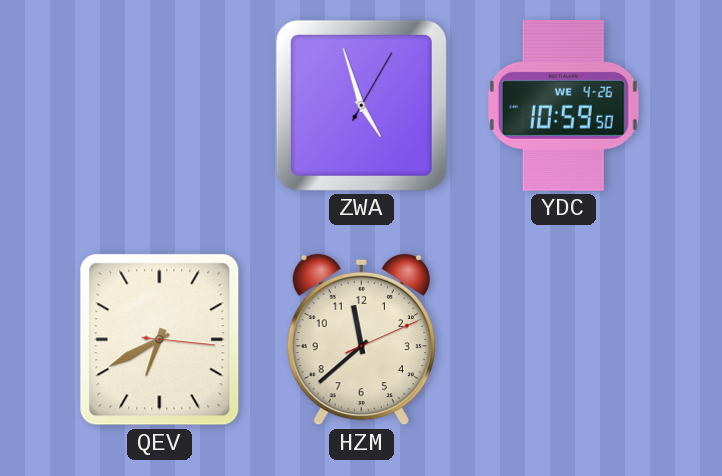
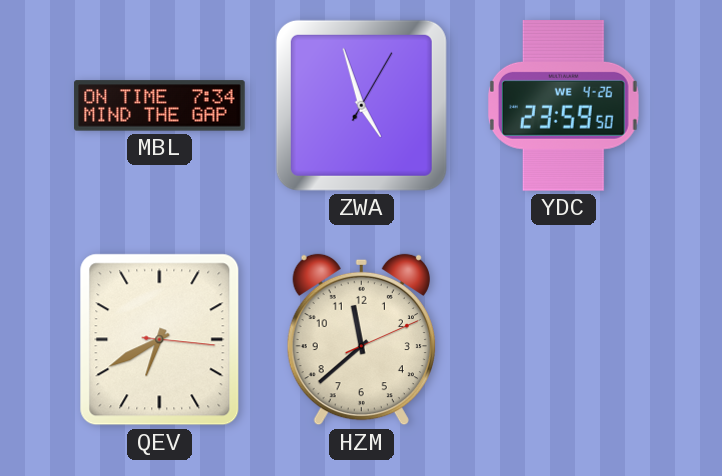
MBL: none -> 7:34 (160, 106)
YDC: 10:59 -> 23:59 (563, 105)
